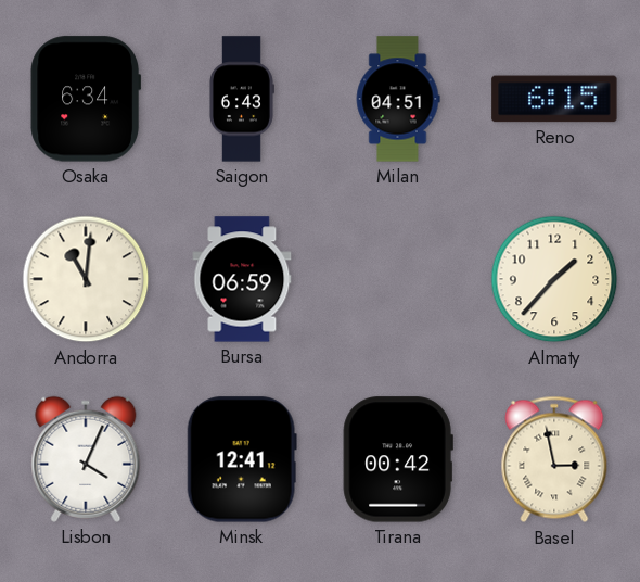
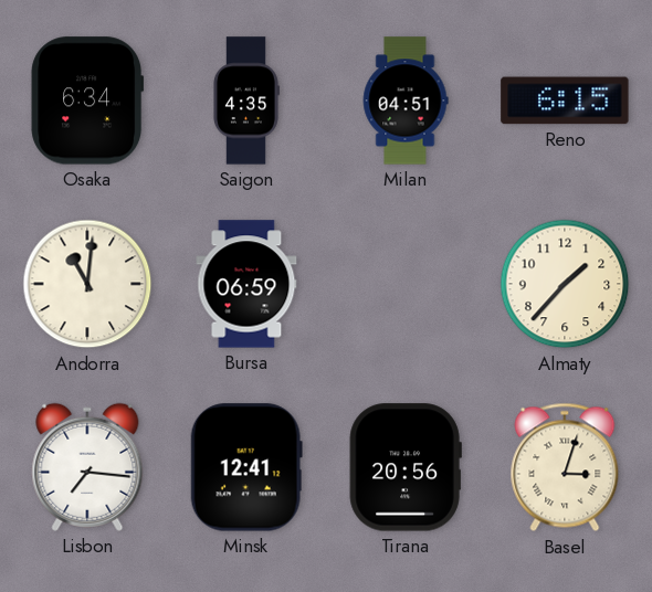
Saigon: 6:43 -> 4:35 (246, 101)
Lisbon: 4:04 -> 7:16 (87, 467)
Tirana: 00:42 -> 20:56 (406, 467)
Basel: 2:58 -> 3:03 (565, 467)
